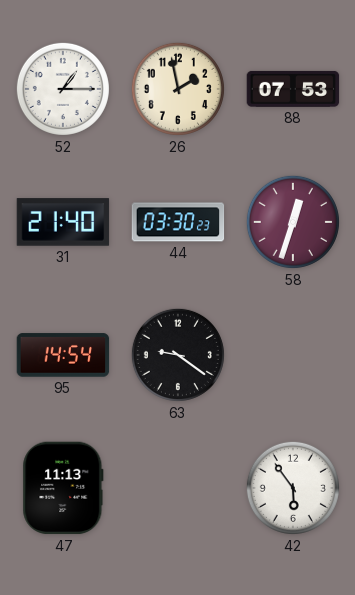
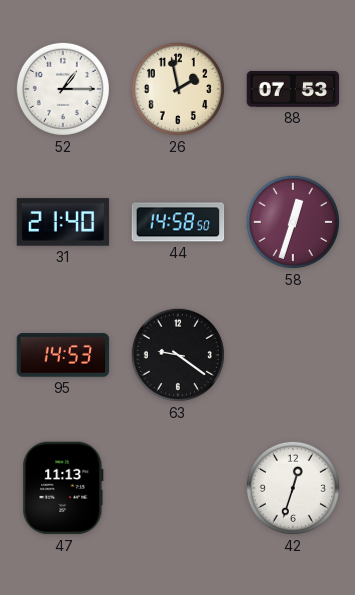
44: 03:30 -> 14:58 (178, 222)
95: 14:54 -> 14:53 (63, 355)
42: 5:54 -> 12:33 (293, 488)
